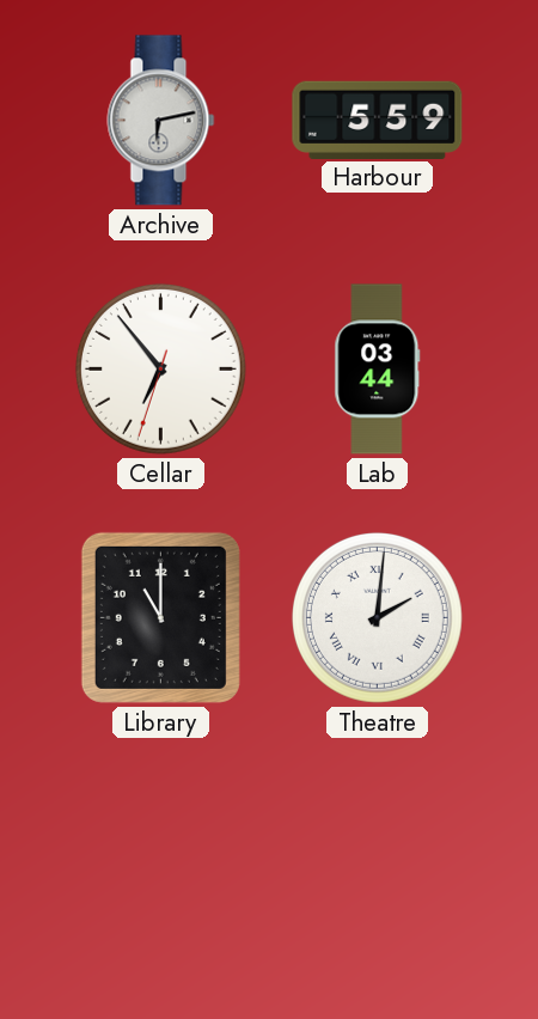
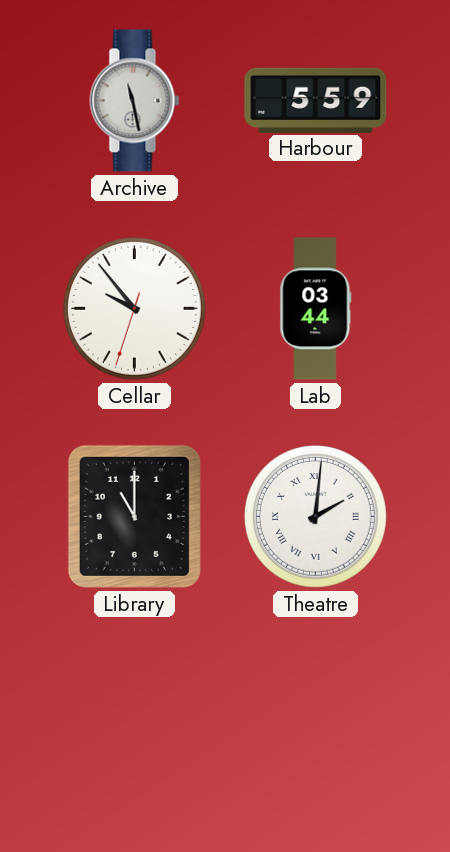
Archive: 6:13 -> 11:28 (135, 101)
Cellar: 6:53 -> 9:53 (134, 308)
